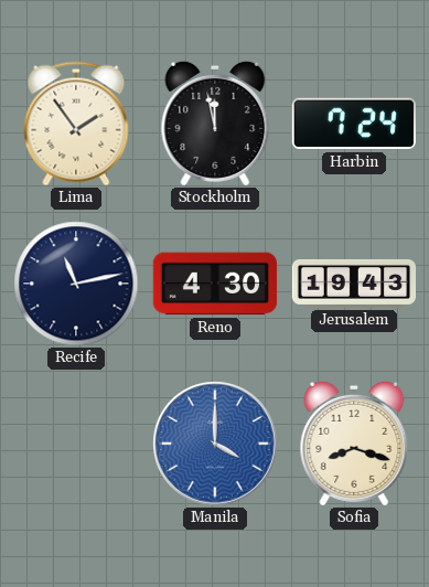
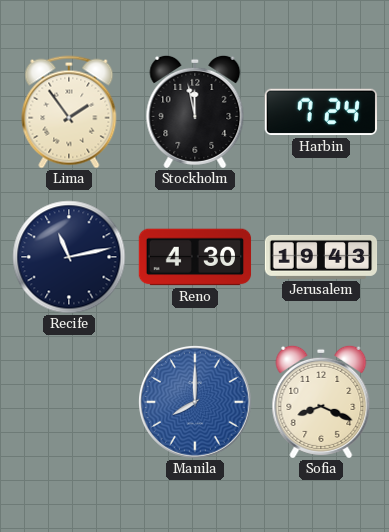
Manila: 4:00 -> 8:00 (196, 403)
Sofia: 8:18 -> 8:19 (321, 402)
